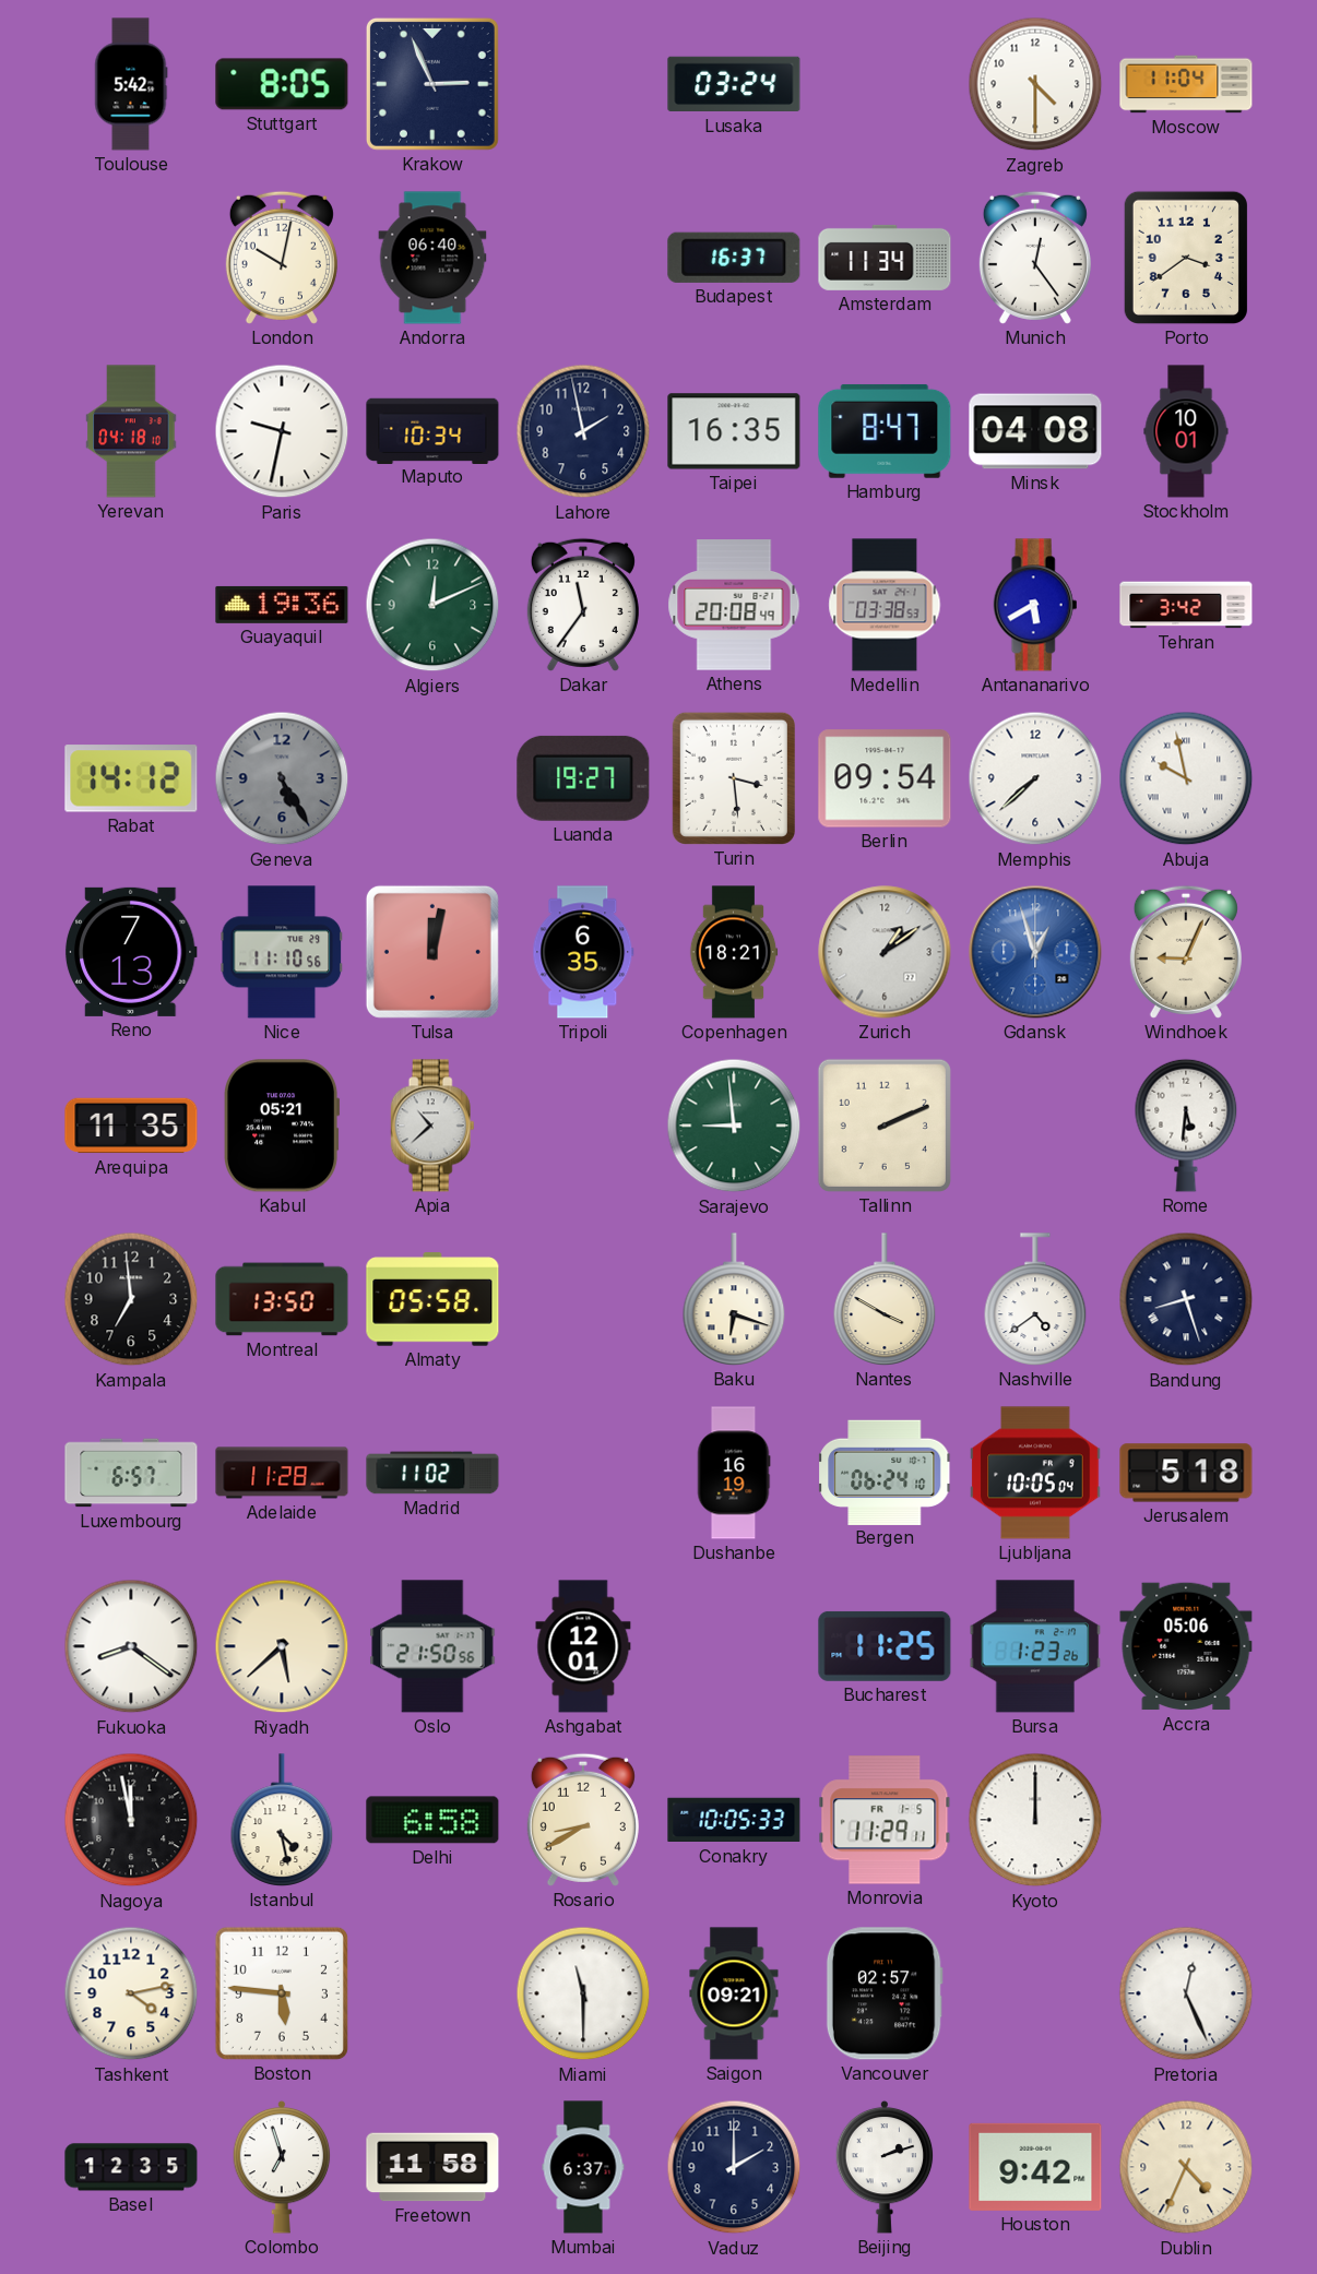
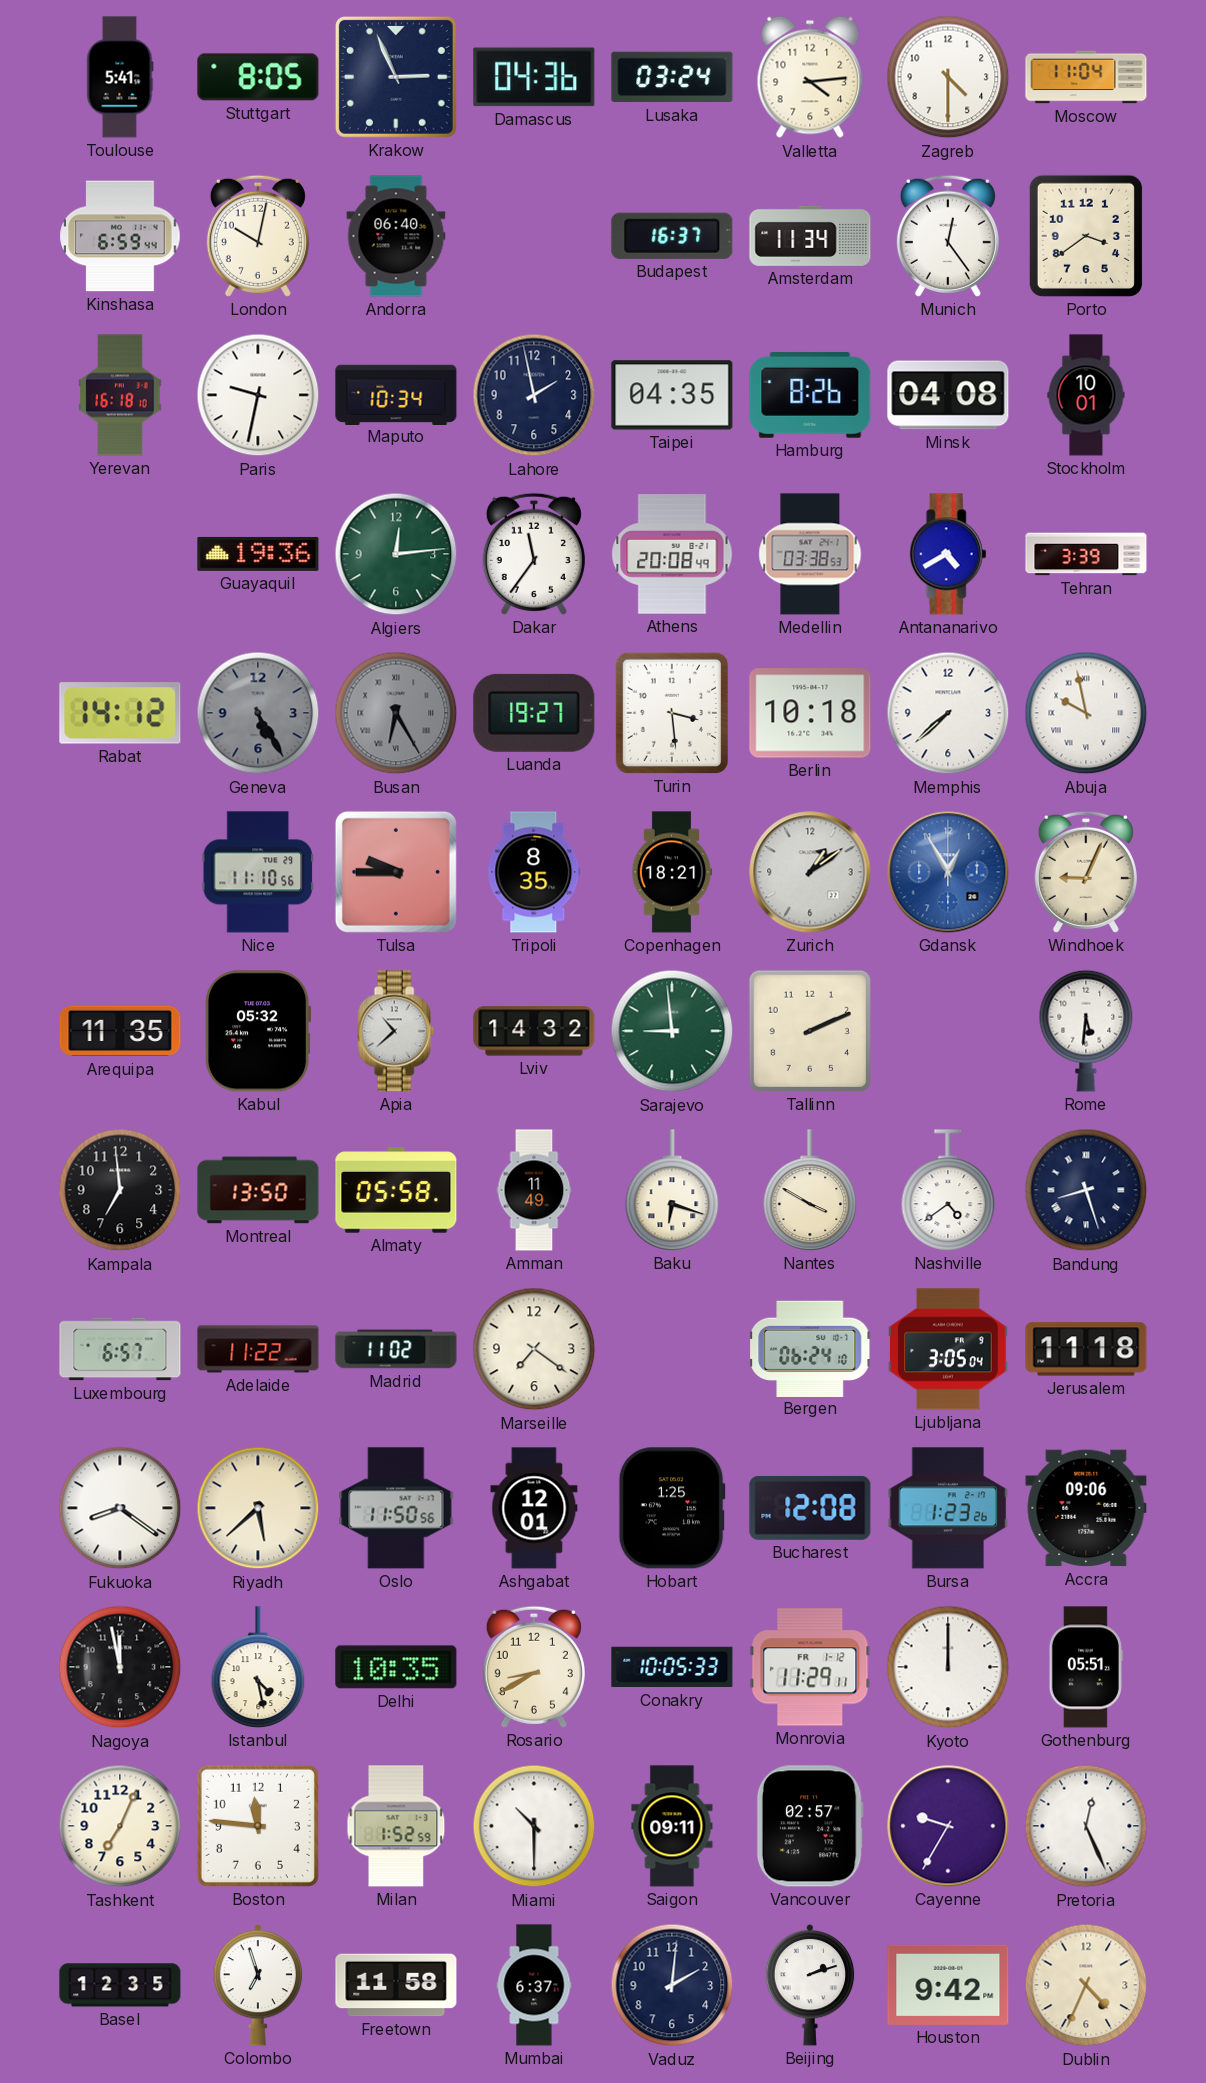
Toulouse: 5:42 -> 5:41 (120, 77)
Damascus: none -> 04:36 (534, 77)
Valletta: none -> 4:14 (810, 77)
Kinshasa: none -> 6:59 (120, 236)
Yerevan: 04:18 -> 16:18 (120, 395)
Taipei: 16:35 -> 04:35 (672, 395)
Hamburg: 8:47 -> 8:26 (810, 395)
Algiers: 12:11 -> 12:14 (396, 554)
Antananarivo: 5:40 -> 4:40 (948, 554)
Tehran: 3:42 -> 3:39 (1086, 554)
Busan: none -> 6:25 (396, 713)
Berlin: 09:54 -> 10:18 (810, 713)
Reno: 7:13 -> none (131, 952)
Tulsa: 12:02 -> 9:45 (396, 872)
Tripoli: 6:35 -> 8:35 (534, 872)
Gdansk: 12:57 -> 12:55 (948, 872)
Kabul: 05:21 -> 05:32 (258, 1031)
Lviv: none -> 14:32 (534, 1031)
Amman: none -> 11:49 (534, 1190)
Adelaide: 11:28 -> 11:22 (258, 1349)
Marseille: none -> 7:21 (534, 1349)
Dushanbe: 16:19 -> none (734, 1473)
Ljubljana: 10:05 -> 3:05 (948, 1349)
Jerusalem: 5:18 -> 11:18 (1086, 1349)
Oslo: 21:50 -> 11:50 (396, 1508)
Hobart: none -> 1:25 (672, 1508)
Bucharest: 11:25 -> 12:08 (810, 1508)
Accra: 05:06 -> 09:06 (1086, 1508)
Delhi: 6:58 -> 10:35 (396, 1667)
Monrovia date: FR 1-5 -> FR 1-12 (810, 1667)
Gothenburg: none -> 05:51 (1086, 1667)
Tashkent: 4:13 -> 7:04 (120, 1826)
Boston: 5:46 -> 11:46 (258, 1826)
Milan: none -> 1:52 (396, 1826)
Miami: 11:30 -> 10:30 (534, 1826)
Saigon: 09:21 -> 09:11 (672, 1826)
Cayenne: none -> 9:35 (948, 1826)
Vaduz: 2:00 -> 2:01 (672, 1985)
